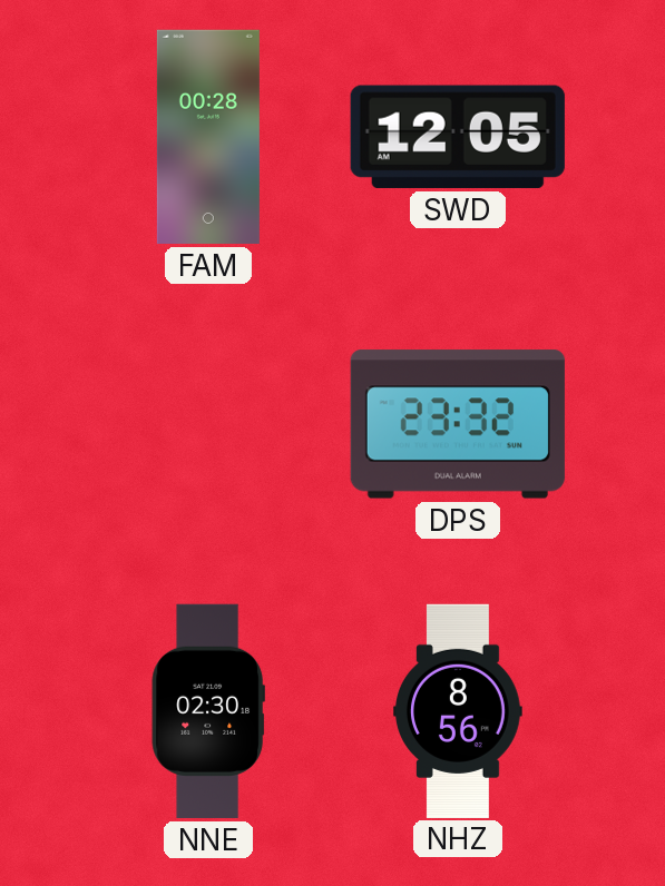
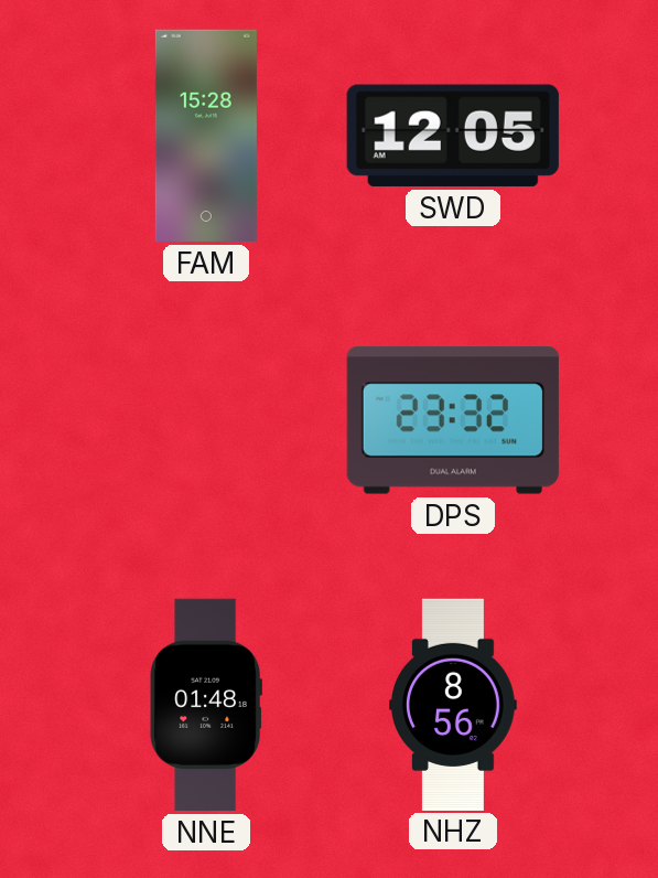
FAM: 00:28 -> 15:28 (206, 136)
NNE: 02:30 -> 01:48 (206, 705)
